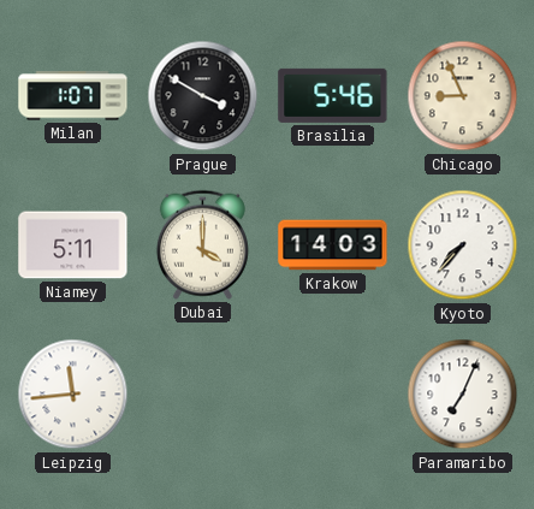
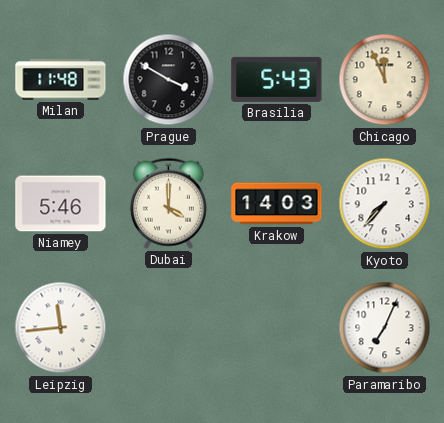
Milan: 1:07 -> 11:48 (61, 80)
Brasilia: 5:46 -> 5:43 (277, 79)
Chicago: 8:56 -> 11:56 (385, 80)
Niamey: 5:11 -> 5:46 (61, 204)
